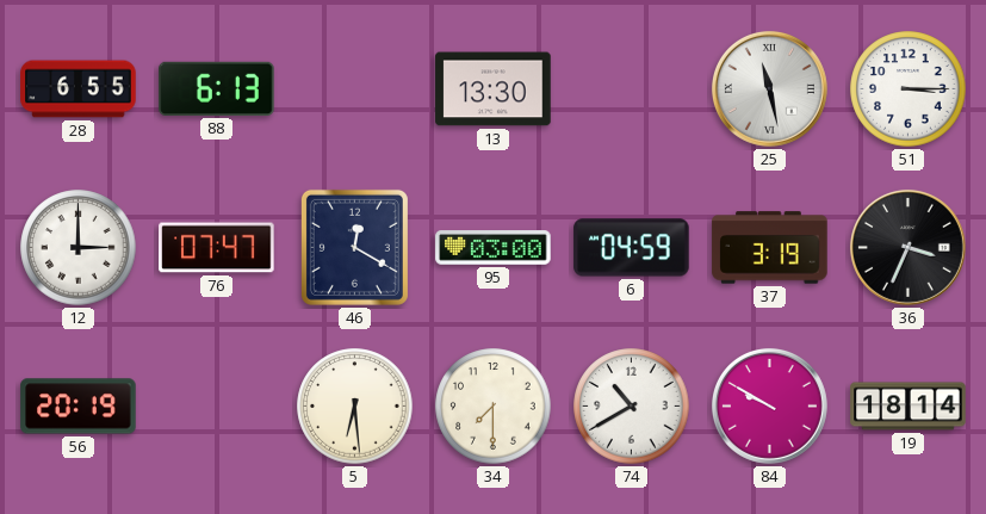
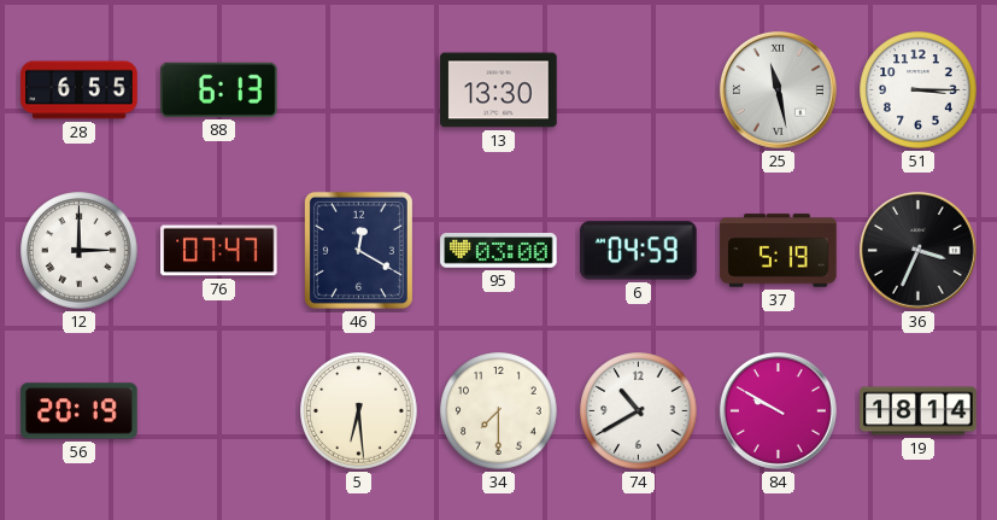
37: 3:19 -> 5:19 (779, 251)
